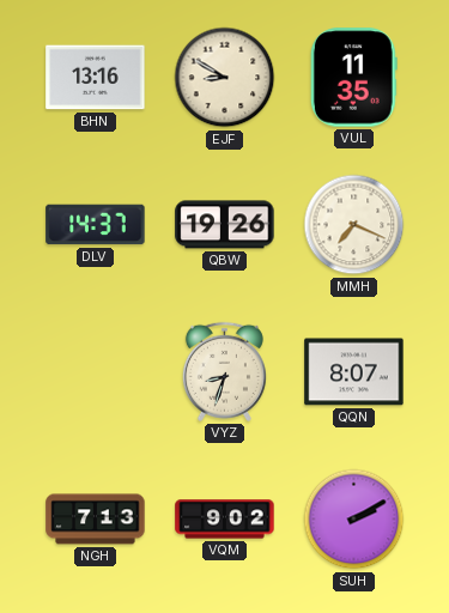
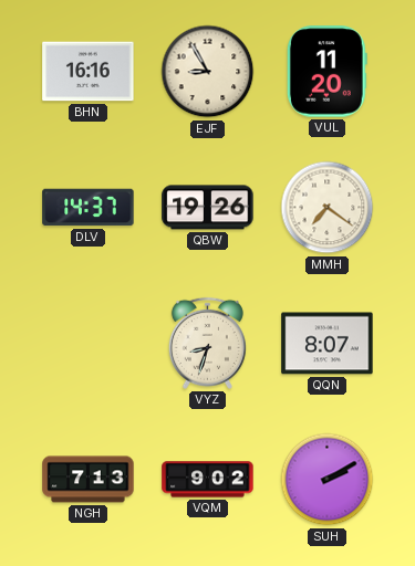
BHN: 13:16 -> 16:16 (89, 72)
EJF: 8:50 -> 8:55 (208, 72)
VUL: 11:35 -> 11:20 (326, 72)
MMH: 7:19 -> 7:21 (328, 208)
